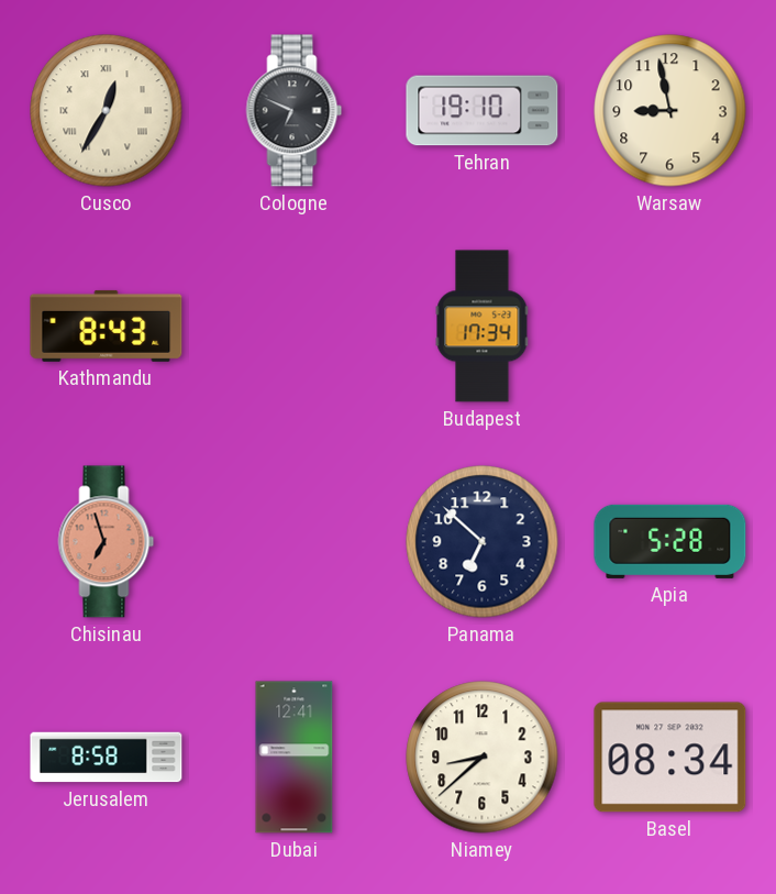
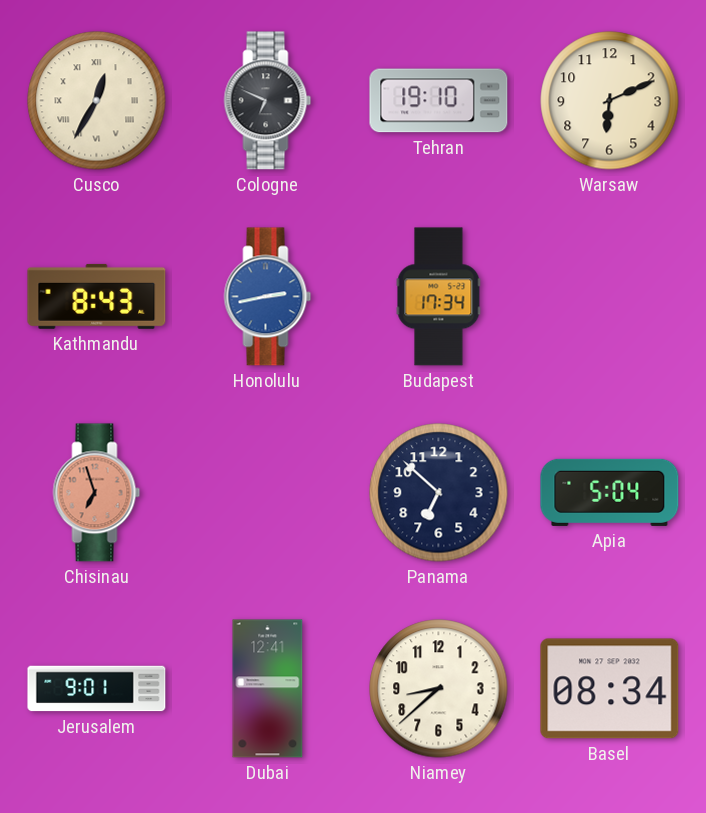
Warsaw: 8:58 -> 6:11 (610, 101)
Honolulu: none -> 2:43 (268, 297)
Apia: 5:28 -> 5:04 (610, 492)
Jerusalem: 8:58 -> 9:01 (97, 689)
